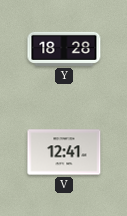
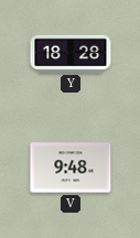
V: 12:41 -> 9:48 (71, 167)
